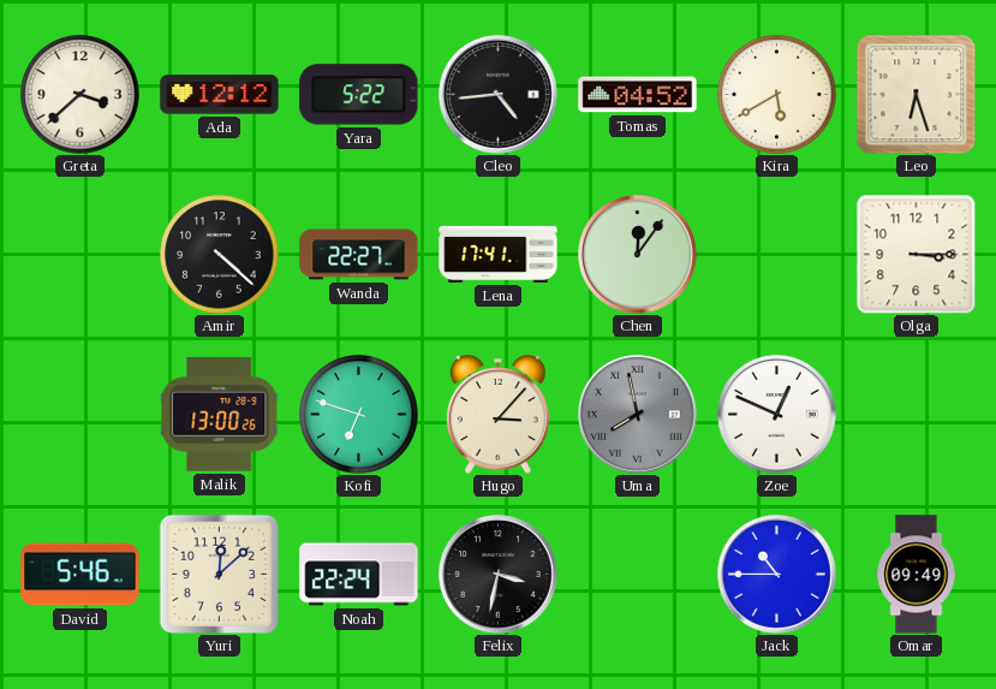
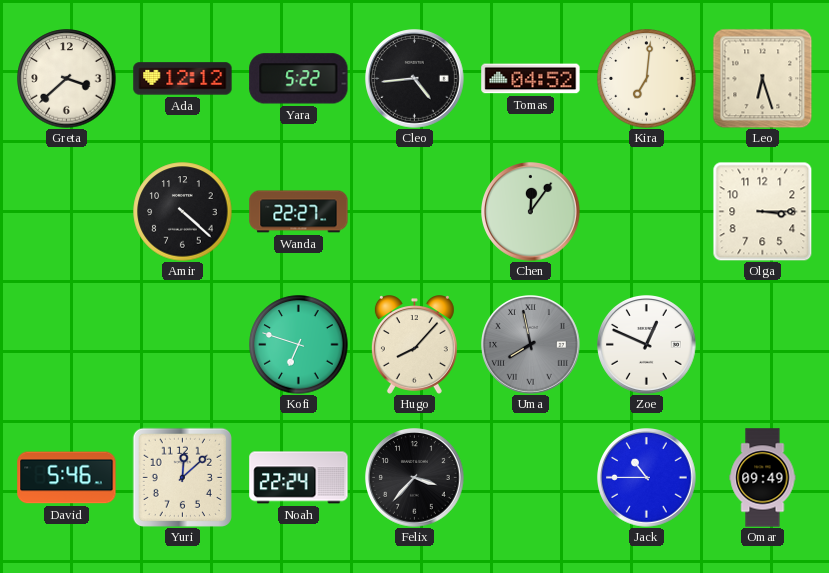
Kira: 5:40 -> 7:01 (647, 79)
Lena: 17:41 -> none (499, 254)
Malik: 13:00 -> none (220, 414)
Hugo: 3:07 -> 8:07 (414, 345)
Felix: 3:32 -> 3:37 (415, 478)
